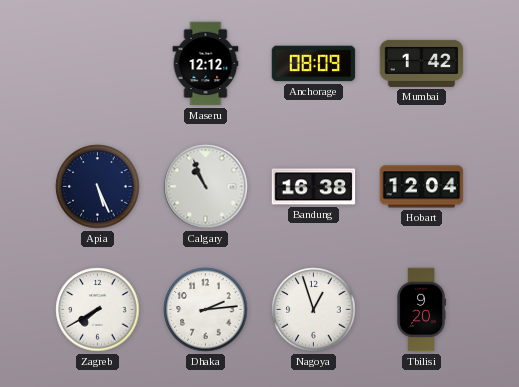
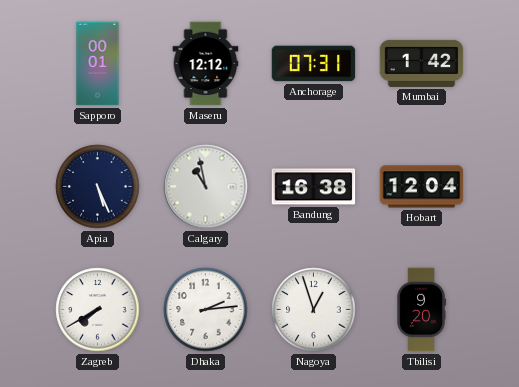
Sapporo: none -> 00:01 (98, 64)
Anchorage: 08:09 -> 07:31 (314, 64)
Calgary: 10:56 -> 10:58 (206, 187)
